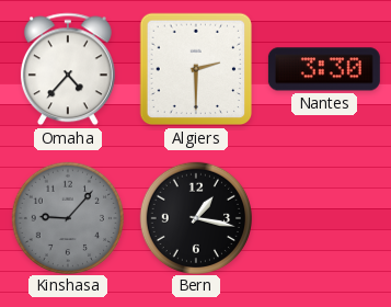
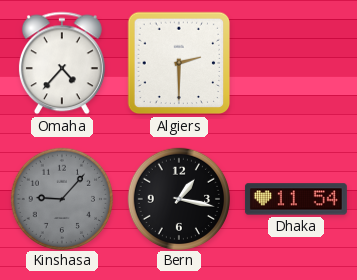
Nantes: 3:30 -> none (324, 69)
Dhaka: none -> 11:54 (296, 199)
